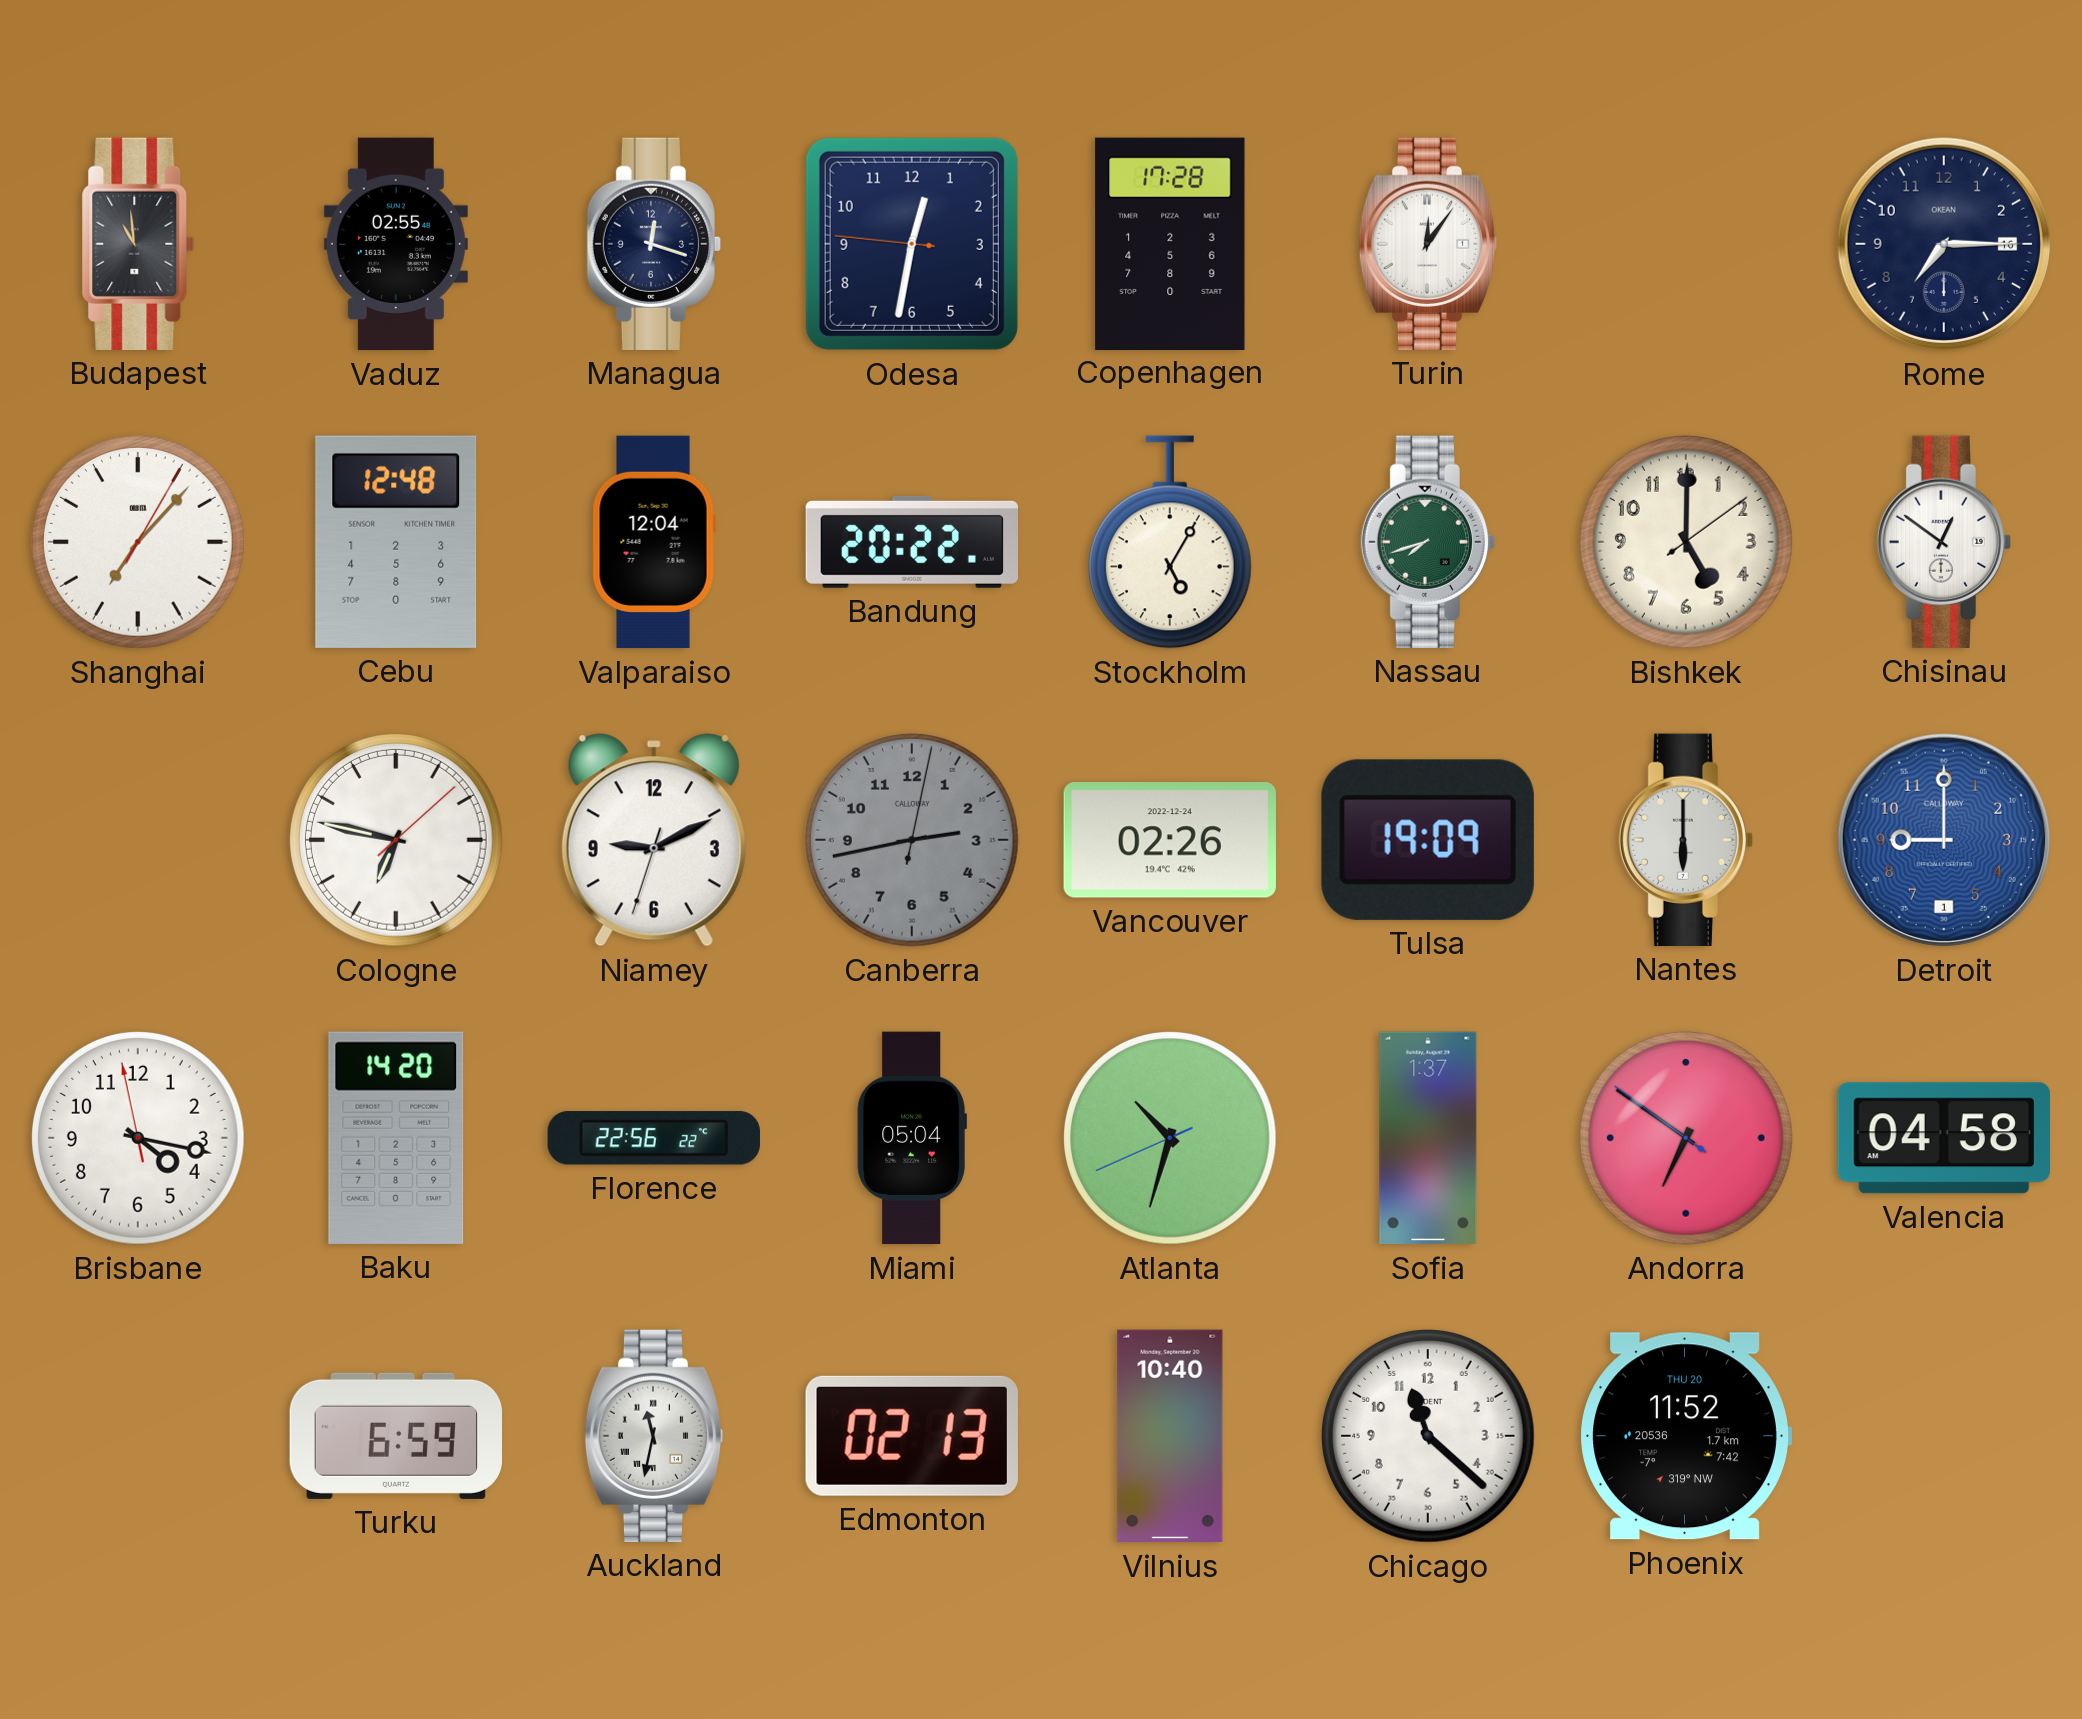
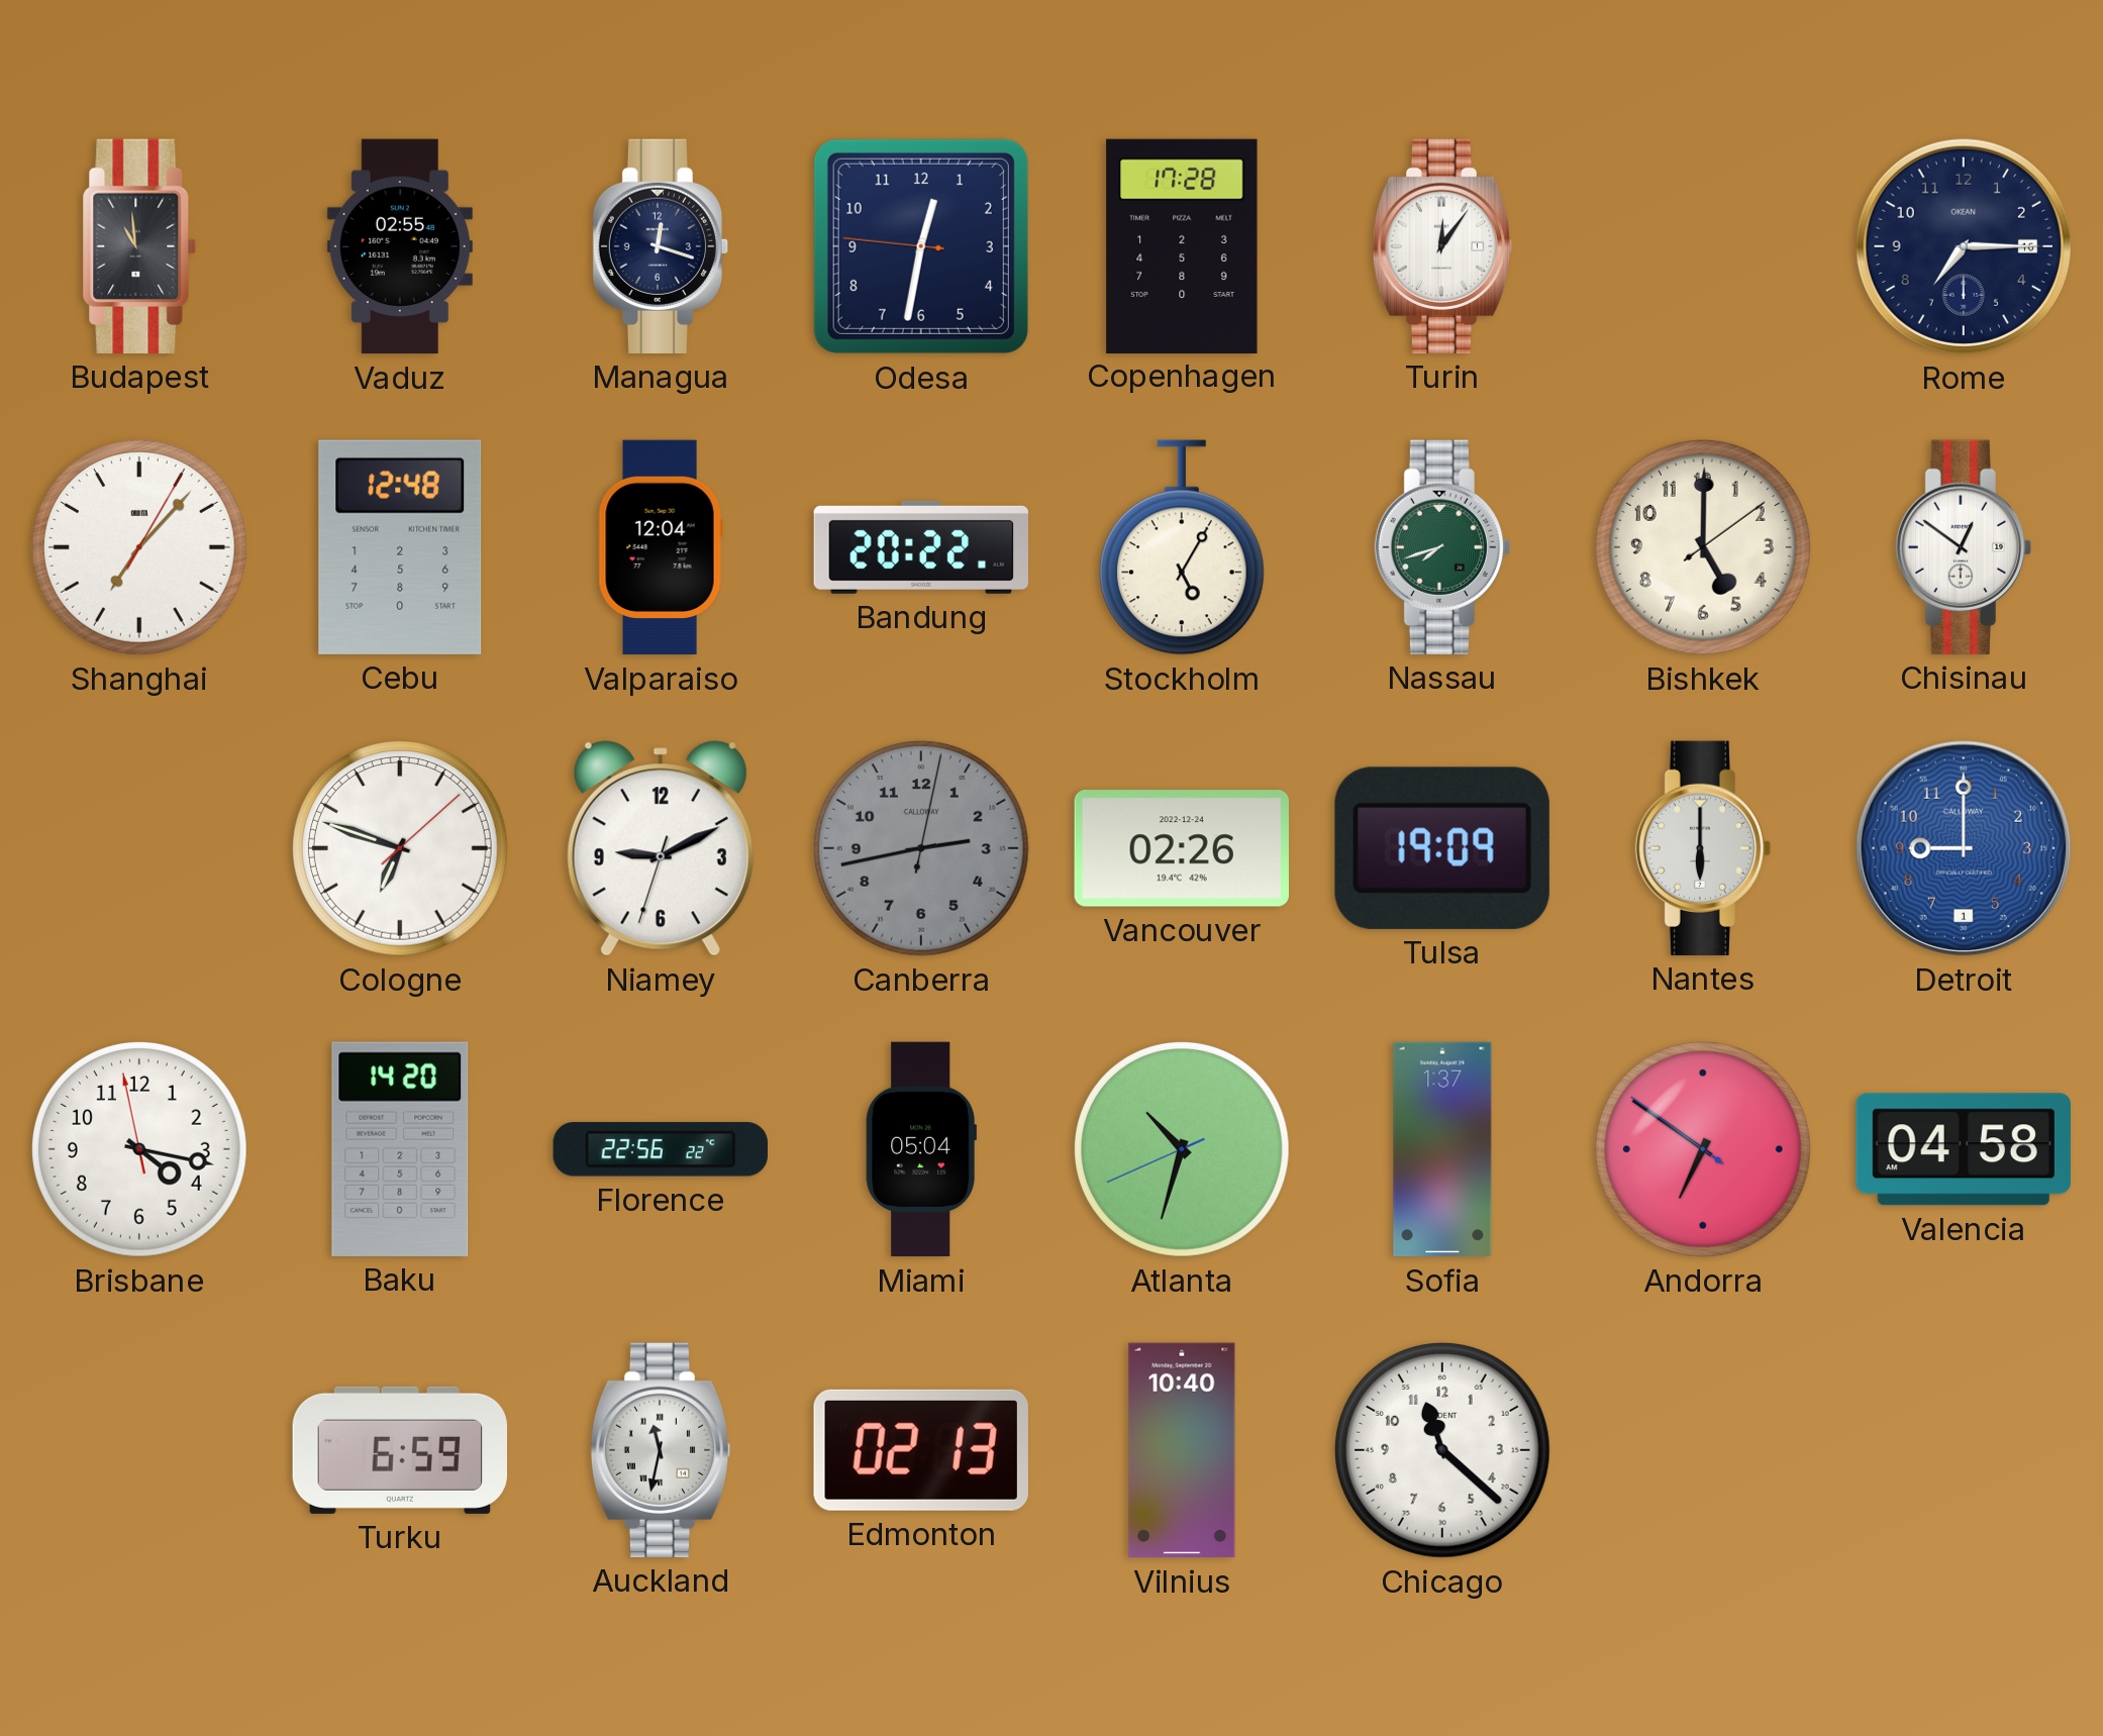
Cologne: 6:47 -> 6:48 (400, 848)
Phoenix: 11:52 -> none (1686, 1436)
